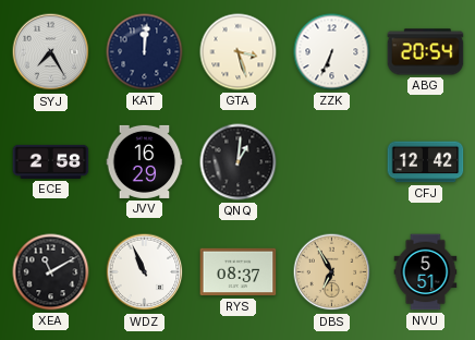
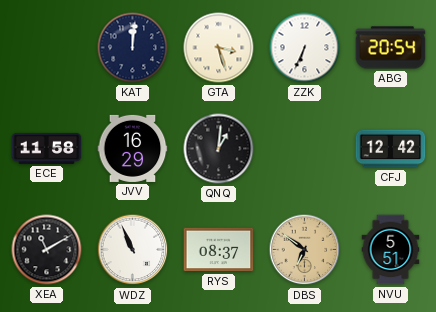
SYJ: 7:25 -> none (51, 52)
ECE: 2:58 -> 11:58 (47, 148)
DBS: 6:55 -> 6:51 (305, 250)
